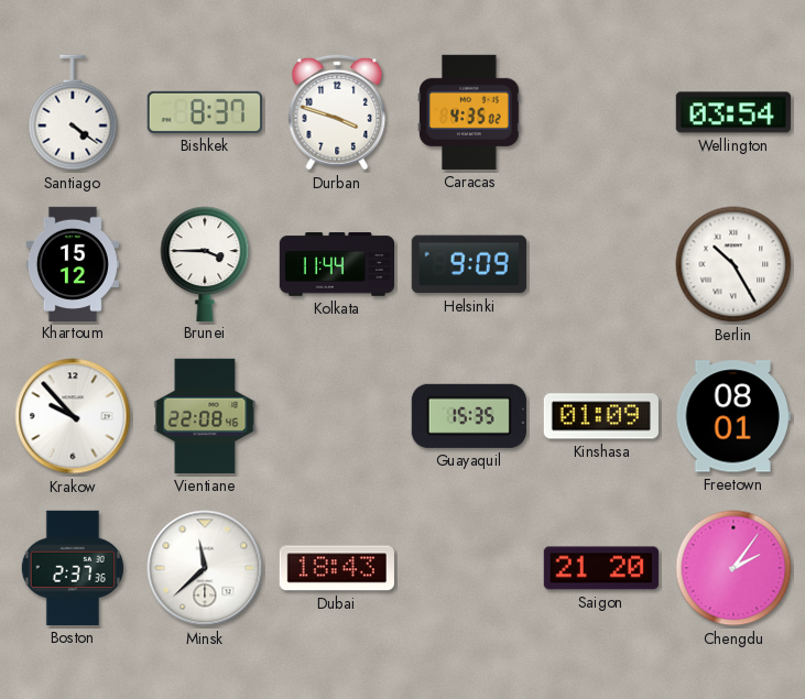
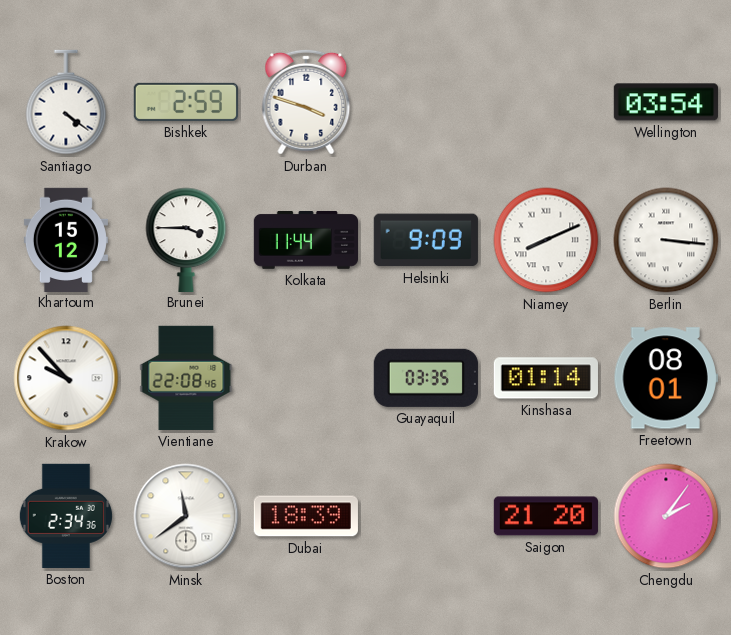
Bishkek: 8:37 -> 2:59 (186, 102)
Caracas: 4:35 -> none (469, 112)
Niamey: none -> 8:11 (546, 240)
Berlin: 10:25 -> 3:16 (666, 240)
Guayaquil: 15:35 -> 03:35 (426, 378)
Kinshasa: 01:09 -> 01:14 (546, 378)
Boston: 2:37 -> 2:34 (66, 516)
Minsk: 11:38 -> 11:39 (186, 516)
Dubai: 18:43 -> 18:39 (306, 516)
